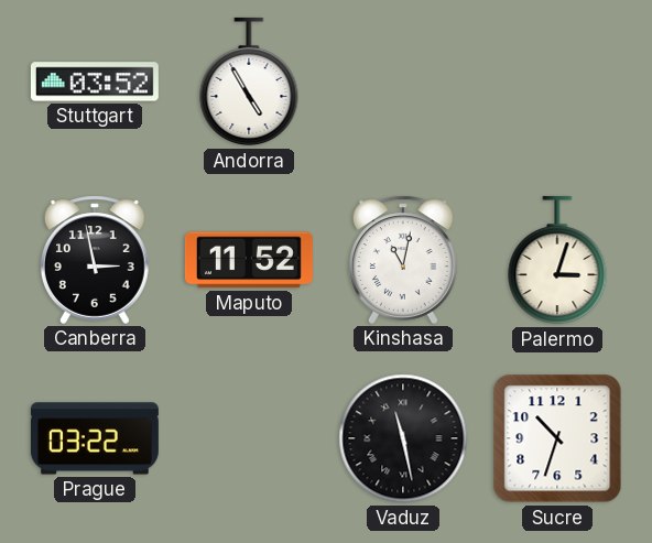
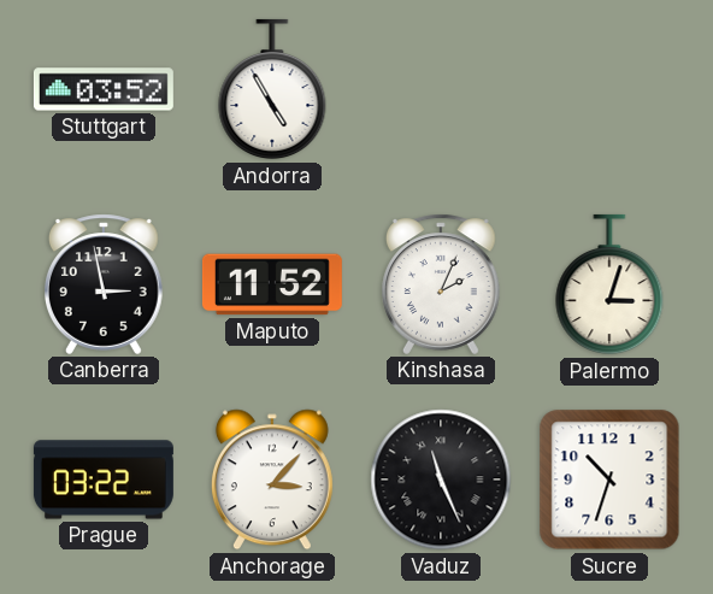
Kinshasa: 11:02 -> 2:04 (442, 284)
Anchorage: none -> 3:07 (272, 480)
Vaduz: 11:28 -> 11:26 (441, 480)
